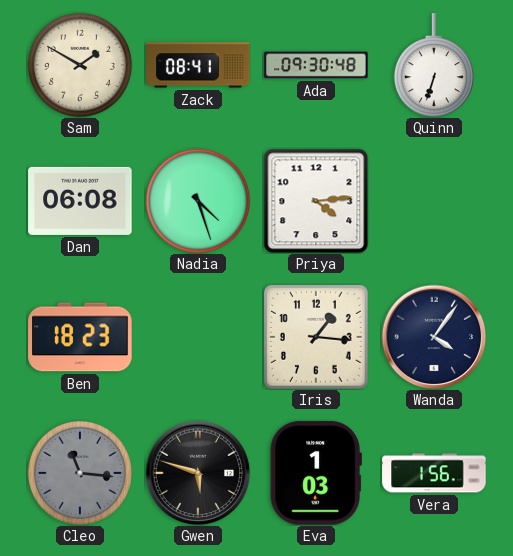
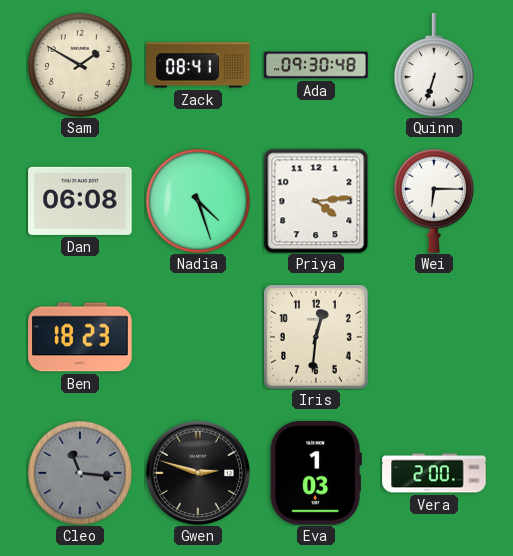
Wei: none -> 6:15 (434, 201)
Iris: 1:16 -> 12:31 (317, 338)
Wanda: 4:06 -> none (434, 337)
Gwen: 5:48 -> 2:48 (198, 473)
Vera: 1:56 -> 2:00 (434, 473)
